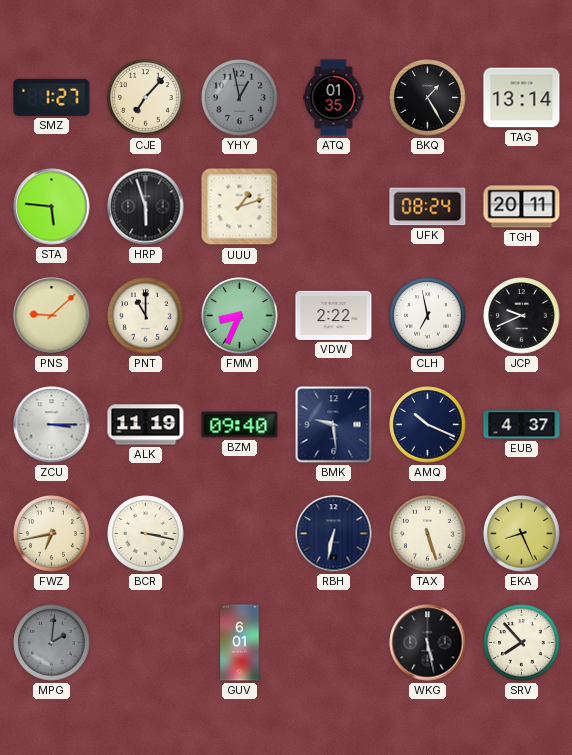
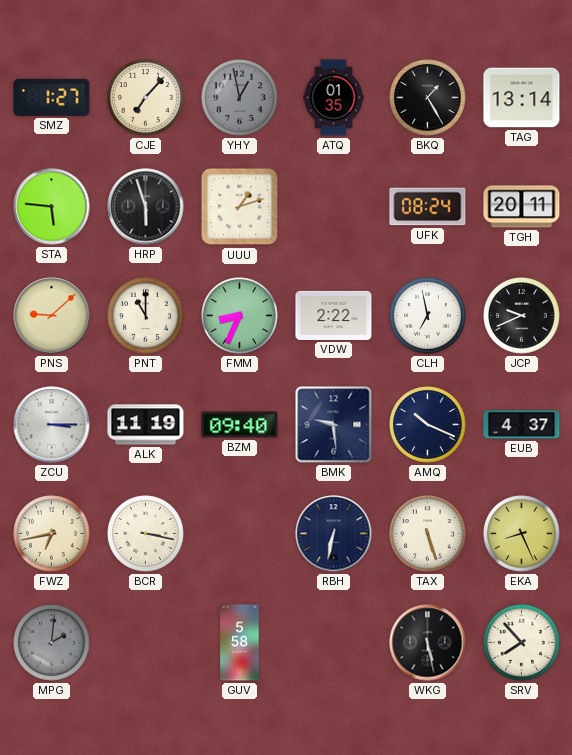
GUV: 6:01 -> 5:58 (240, 643)
